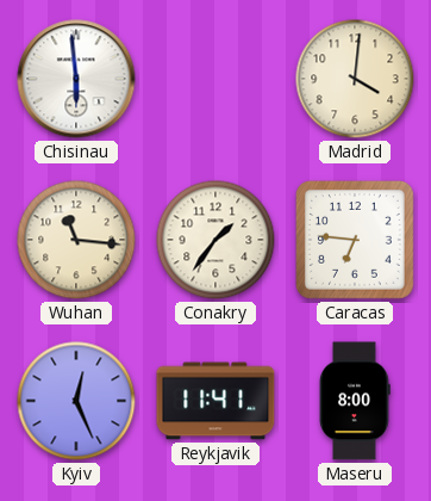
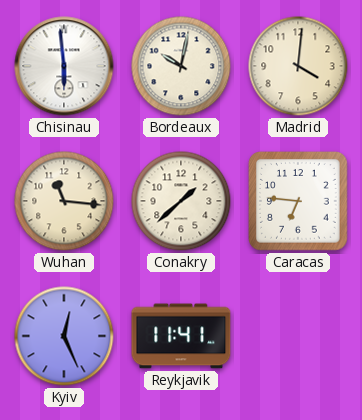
Bordeaux: none -> 10:02 (181, 66)
Conakry: 1:36 -> 1:38 (181, 201)
Maseru: 8:00 -> none (355, 401)
